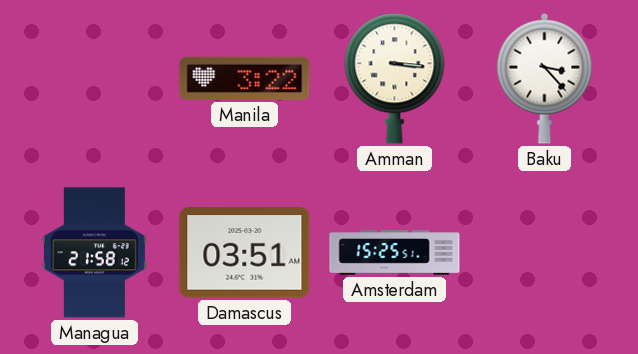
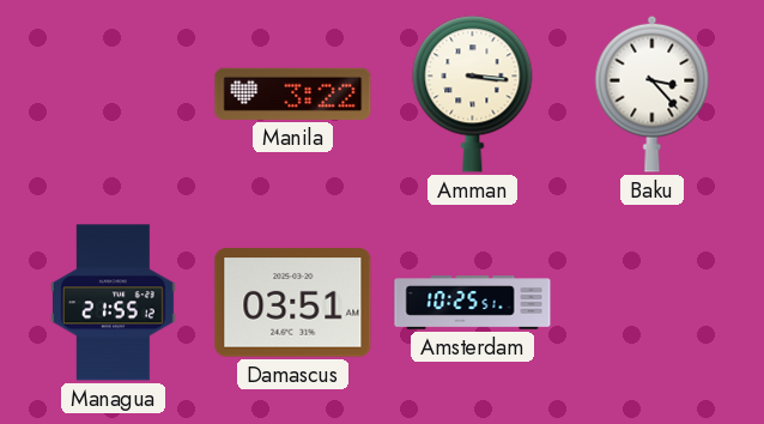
Managua: 21:58 -> 21:55 (113, 303)
Amsterdam: 15:25 -> 10:25 (473, 303)
